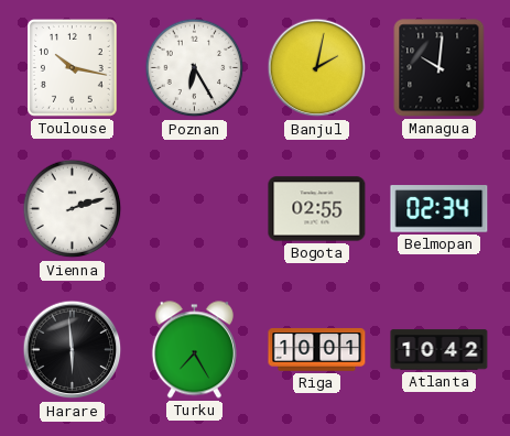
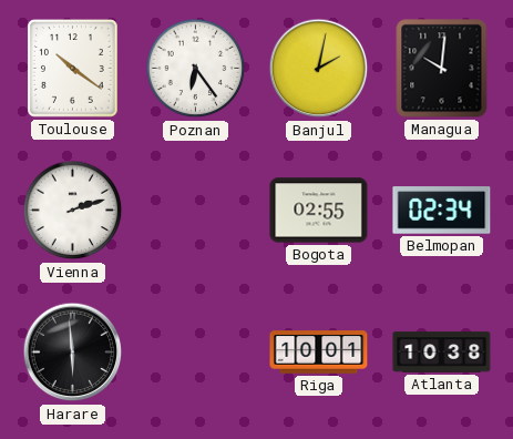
Toulouse: 10:17 -> 10:21 (73, 69)
Poznan: 6:25 -> 6:24 (196, 69)
Turku: 7:25 -> none (194, 350)
Atlanta: 10:42 -> 10:38 (442, 353)
